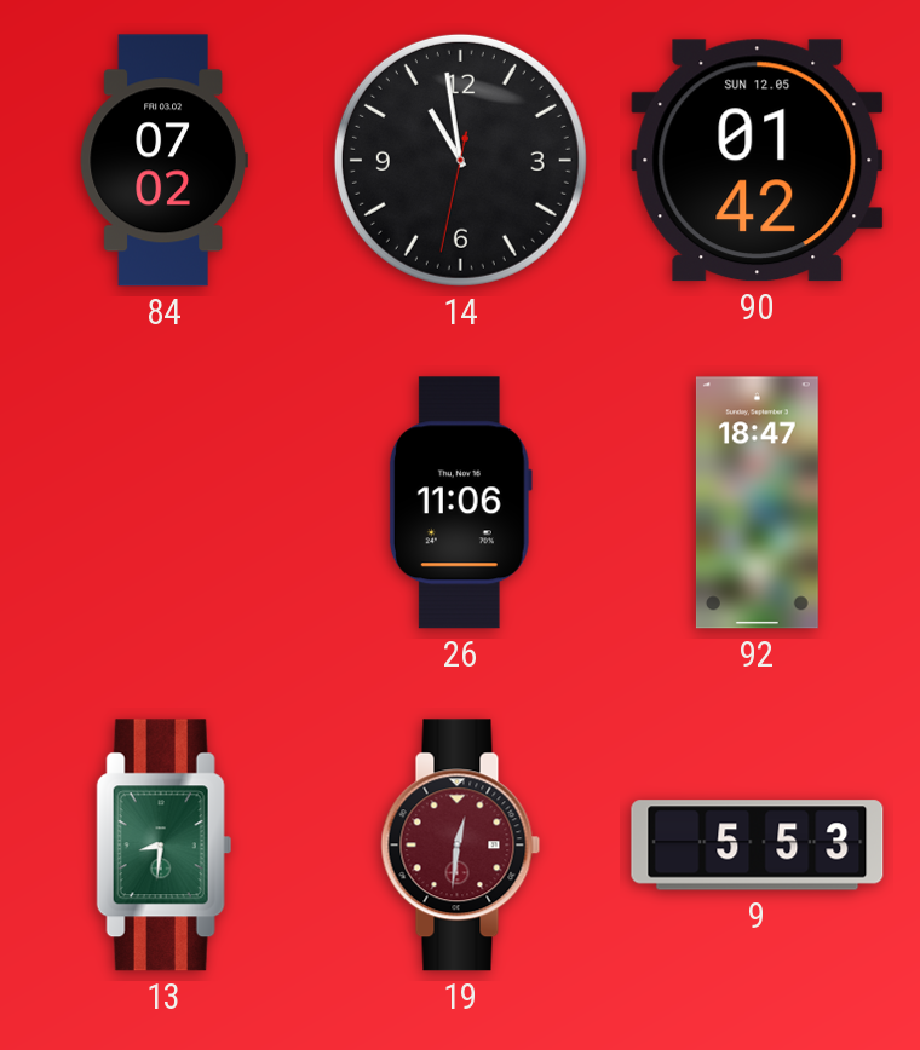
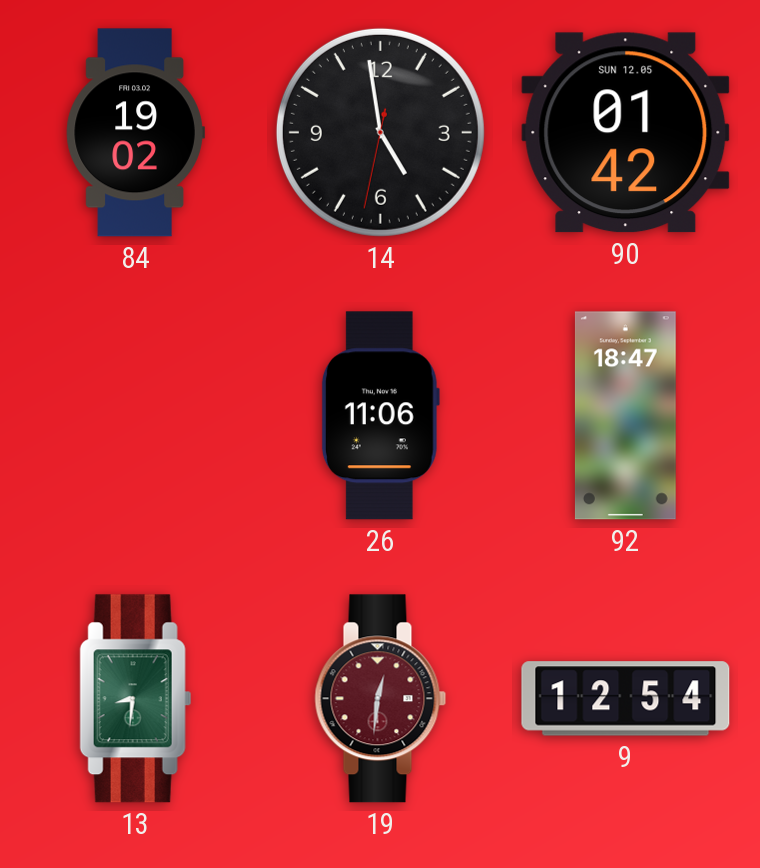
84: 07:02 -> 19:02 (135, 133)
14: 10:58 -> 4:58 (380, 132)
9: 5:53 -> 12:54 (626, 699)
